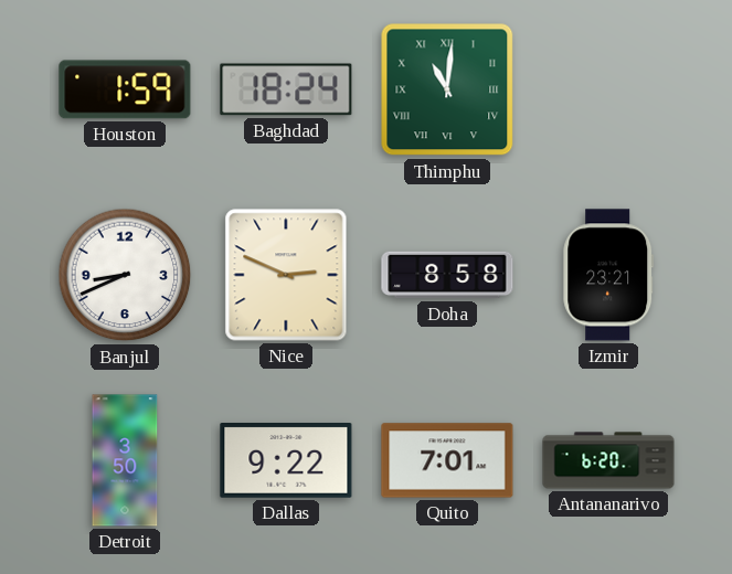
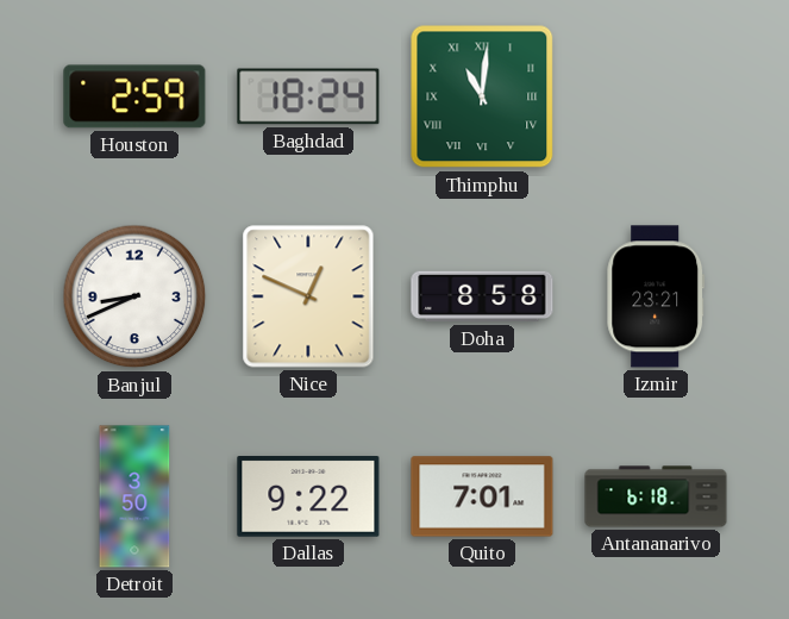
Houston: 1:59 -> 2:59 (134, 96)
Nice: 2:49 -> 12:49 (308, 296)
Antananarivo: 6:20 -> 6:18 (656, 496)
